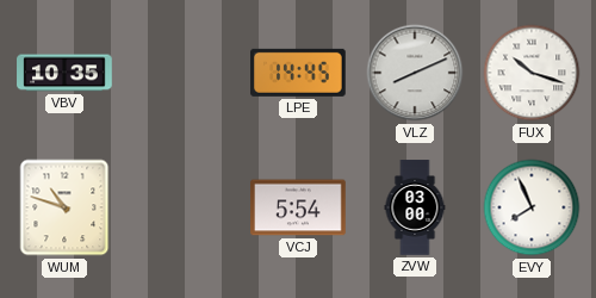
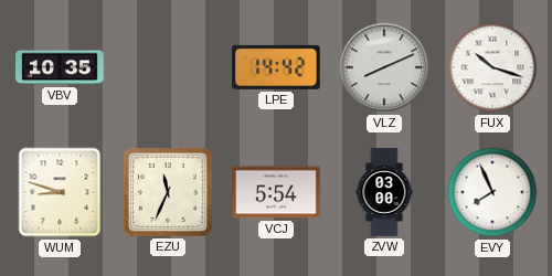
LPE: 14:45 -> 14:42 (277, 67)
WUM: 10:48 -> 8:48 (60, 192)
EZU: none -> 11:34 (168, 192)
